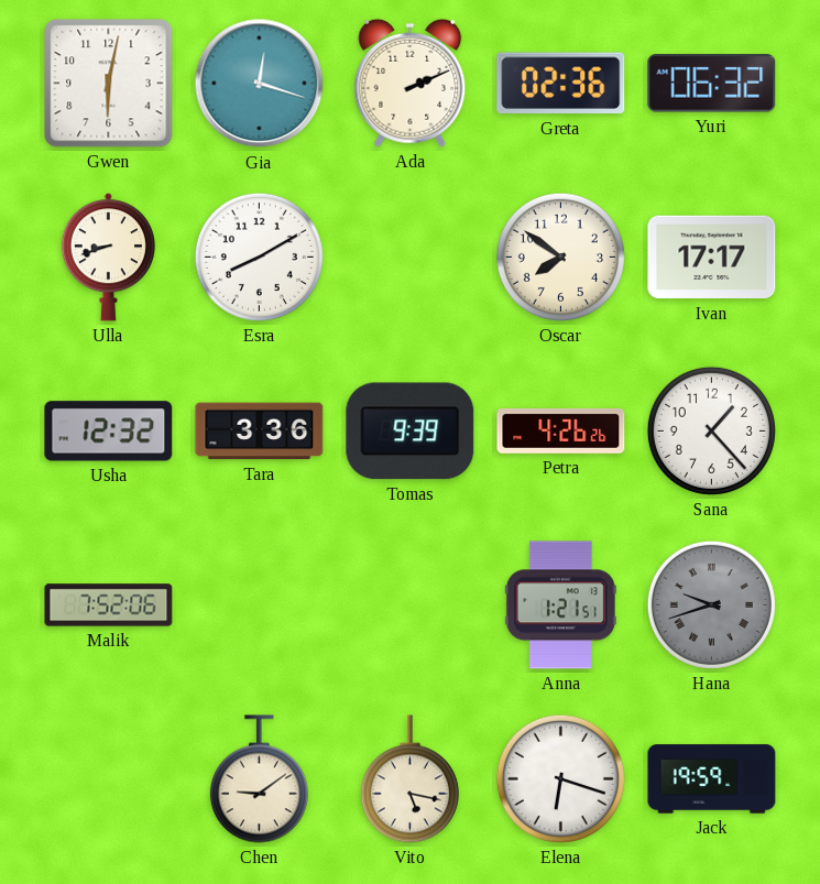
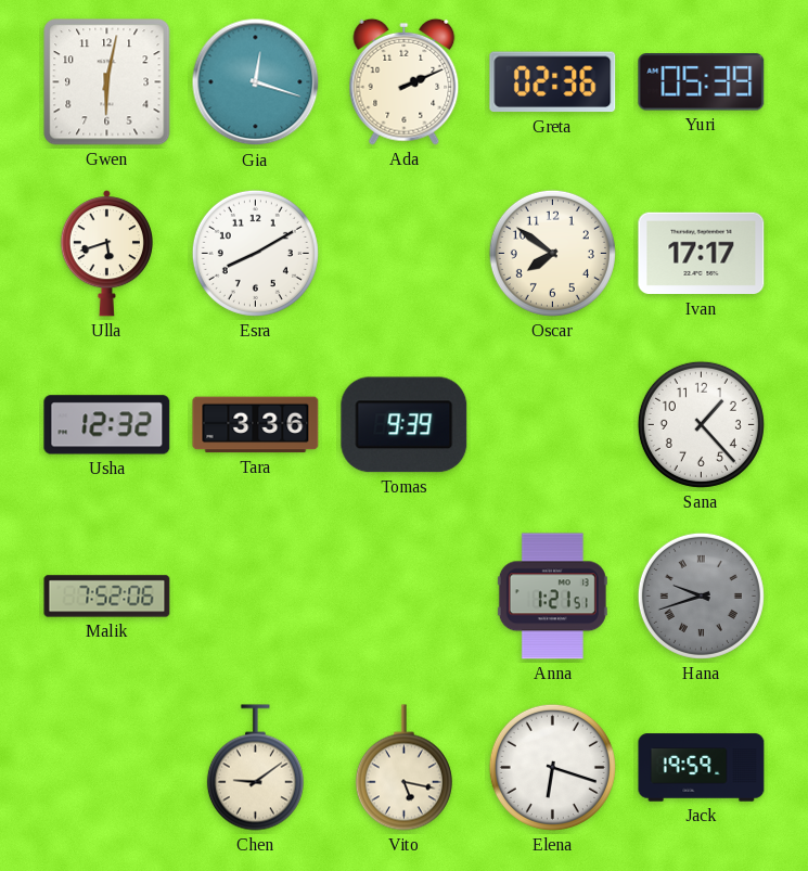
Yuri: 06:32 -> 05:39 (702, 82)
Ulla: 8:42 -> 5:42 (106, 254)
Petra: 4:26 -> none (561, 430)
